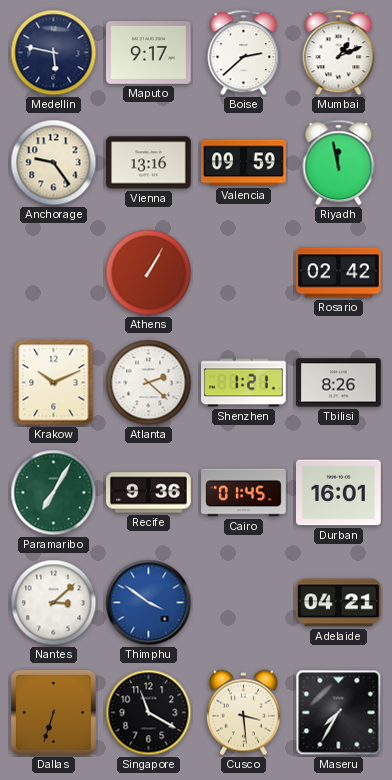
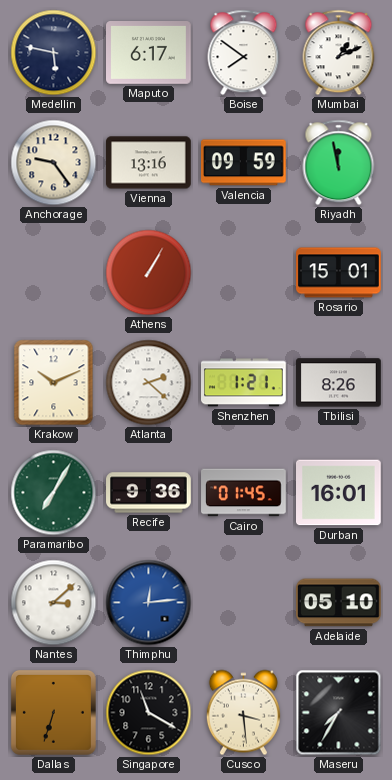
Maputo: 9:17 -> 6:17 (149, 53)
Boise: 2:38 -> 7:51 (244, 53)
Rosario: 02:42 -> 15:01 (339, 273)
Thimphu: 3:51 -> 12:14 (149, 603)
Adelaide: 04:21 -> 05:10 (339, 603)
